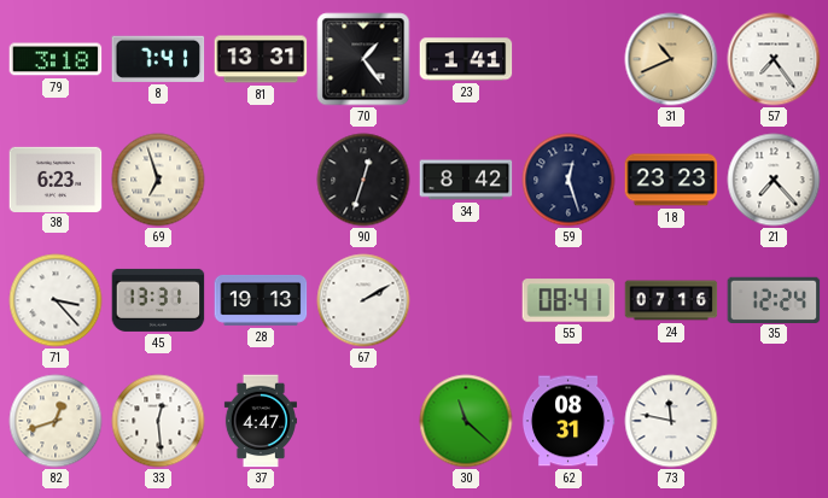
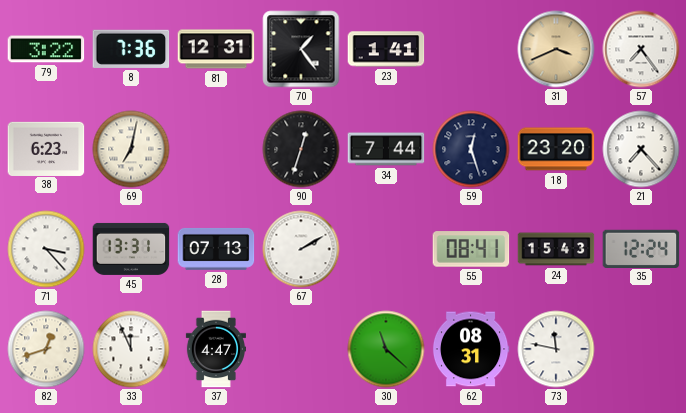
79: 3:18 -> 3:22 (46, 49)
8: 7:41 -> 7:36 (131, 49)
81: 13:31 -> 12:31 (216, 49)
31: 10:41 -> 3:41 (556, 49)
69: 6:57 -> 7:02 (131, 149)
34: 8:42 -> 7:44 (386, 149)
18: 23:23 -> 23:20 (556, 149)
28: 19:13 -> 07:13 (216, 249)
24: 07:16 -> 15:43 (556, 249)
33: 12:29 -> 11:56 (131, 349)
